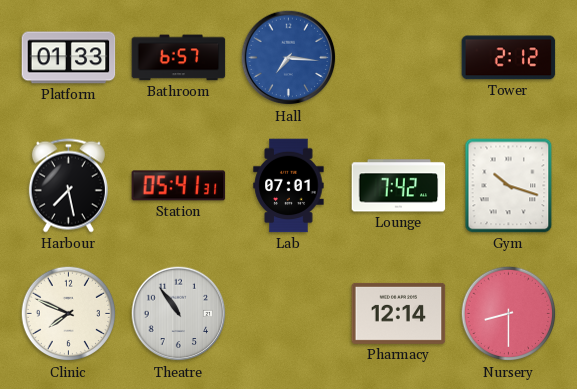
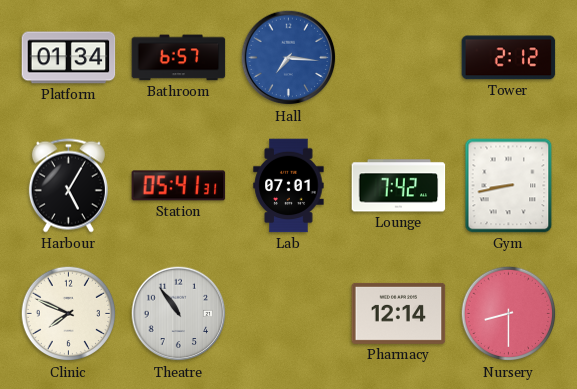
Platform: 01:33 -> 01:34 (69, 58)
Harbour: 7:28 -> 5:05 (68, 186)
Gym: 10:18 -> 8:43 (509, 186)
